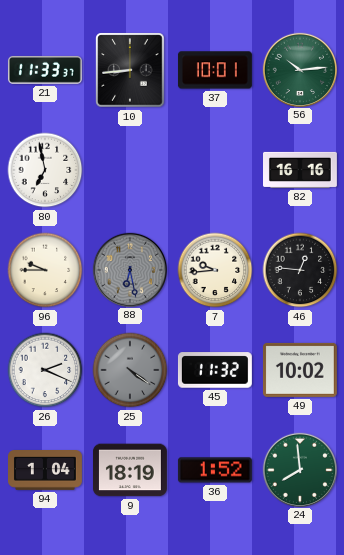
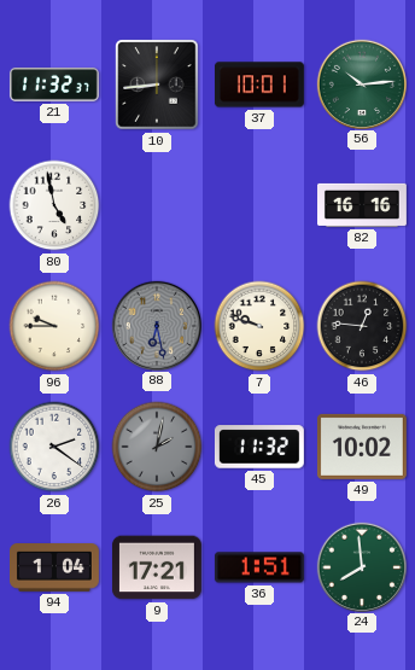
21: 11:33 -> 11:32 (54, 85)
80: 6:58 -> 4:58 (54, 205)
7: 9:44 -> 9:48 (259, 326)
26: 2:19 -> 2:21 (54, 447)
25: 4:21 -> 2:02 (157, 447)
9: 18:19 -> 17:21 (157, 567)
36: 1:52 -> 1:51 (259, 567)
